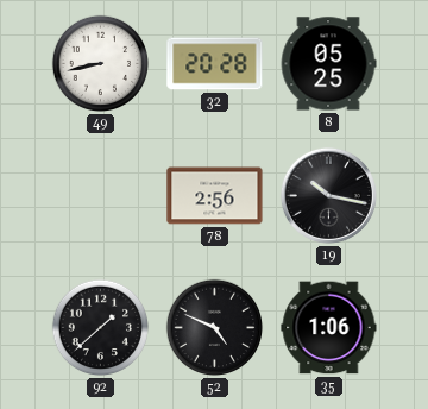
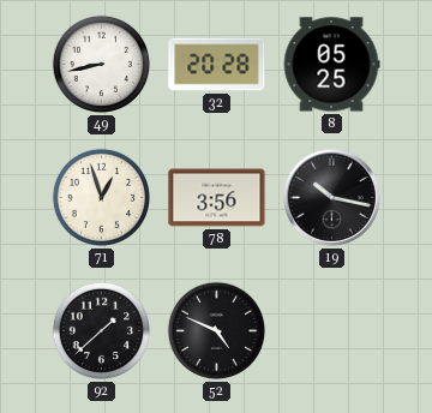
71: none -> 12:57 (102, 198)
78: 2:56 -> 3:56 (217, 198)
35: 1:06 -> none (329, 328)
